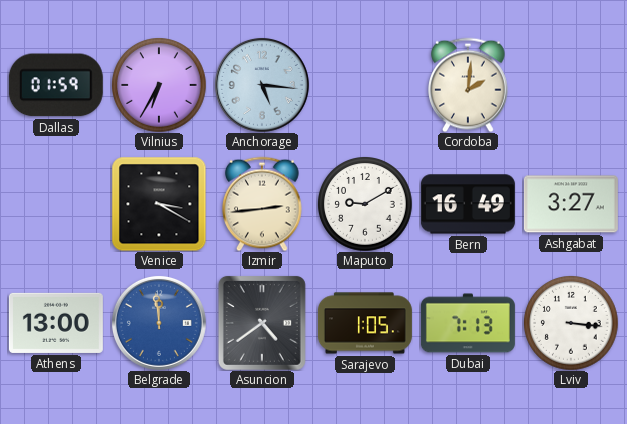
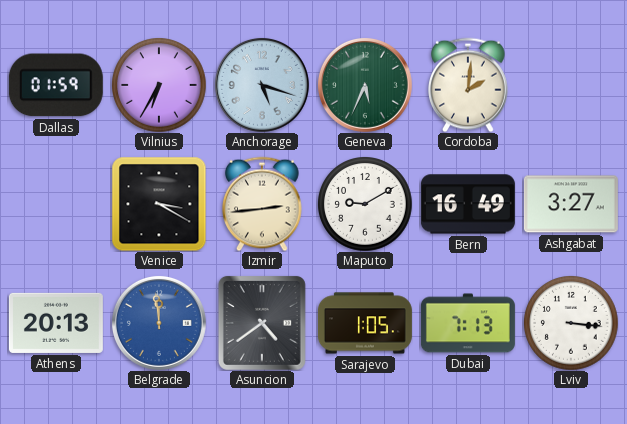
Anchorage: 5:16 -> 5:18 (262, 85)
Geneva: none -> 5:34 (365, 85)
Athens: 13:00 -> 20:13 (56, 323)
